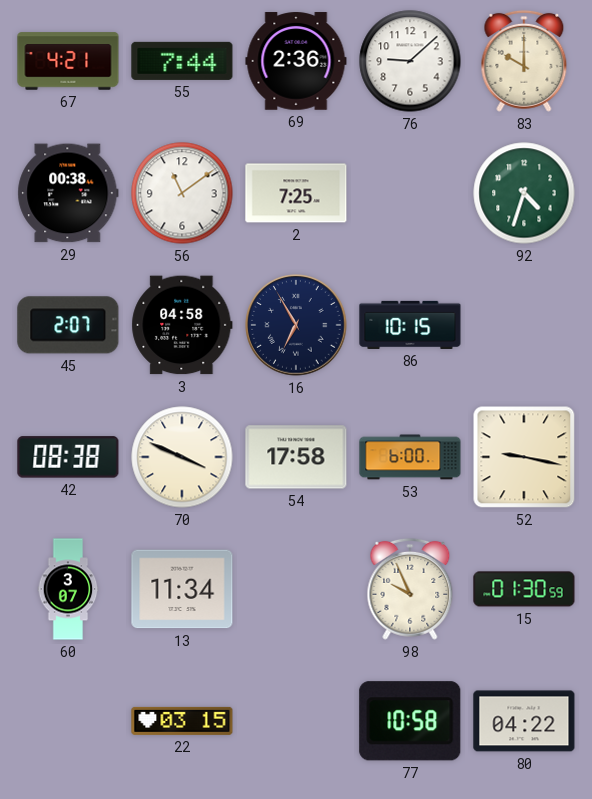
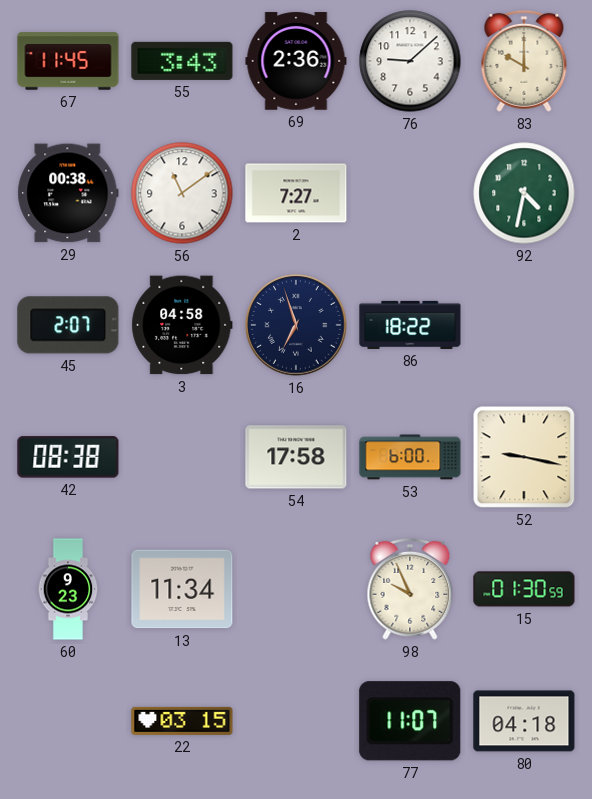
67: 4:21 -> 11:45 (68, 61)
55: 7:44 -> 3:43 (182, 61)
2: 7:25 -> 7:27 (296, 193)
92: 4:33 -> 4:32 (524, 193)
16: 6:55 -> 6:57 (296, 325)
86: 10:15 -> 18:22 (410, 325)
70: 3:49 -> none (182, 457)
60: 3:07 -> 9:23 (68, 589)
77: 10:58 -> 11:07 (410, 721)
80: 04:22 -> 04:18 (524, 721)
